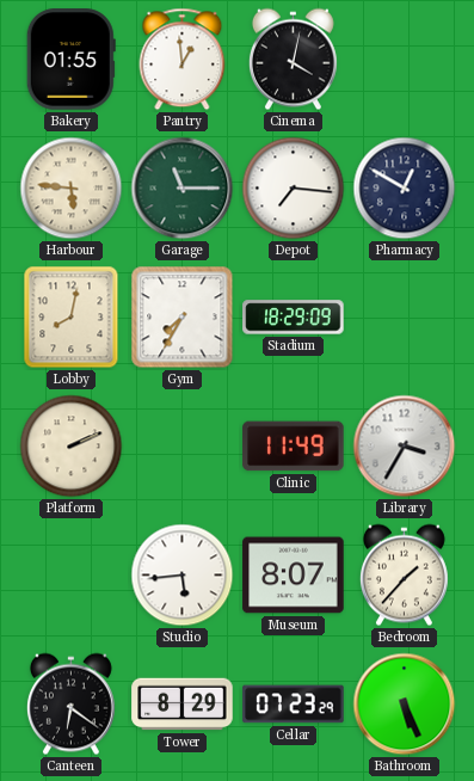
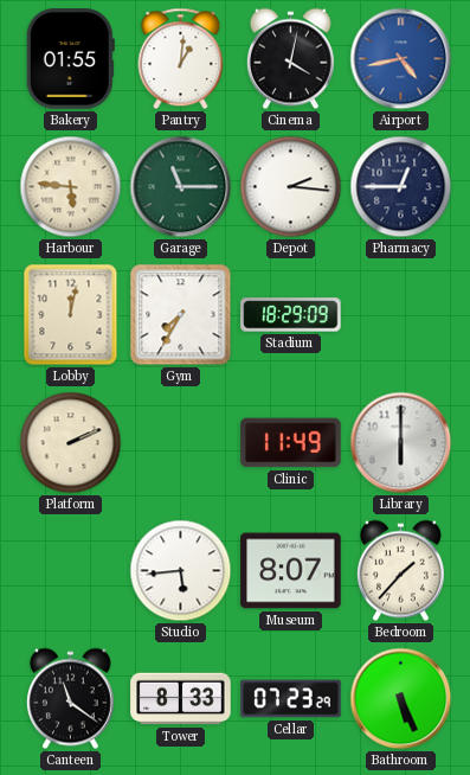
Pantry: 12:59 -> 1:01 (181, 59)
Airport: none -> 4:43 (401, 59)
Depot: 7:16 -> 2:16 (291, 187)
Pharmacy: 12:50 -> 12:45 (401, 187)
Lobby: 8:02 -> 12:02 (71, 315)
Library: 3:35 -> 6:00 (401, 443)
Canteen: 6:21 -> 11:21 (70, 699)
Tower: 8:29 -> 8:33 (181, 699)
